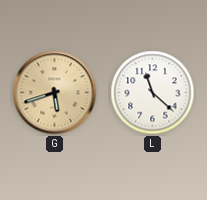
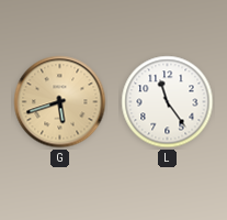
L: 11:22 -> 11:24 (168, 102)
